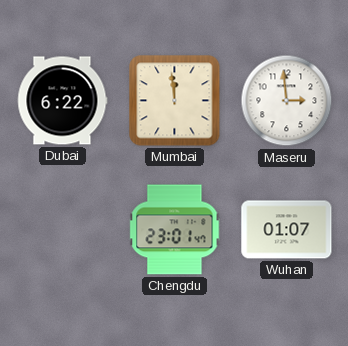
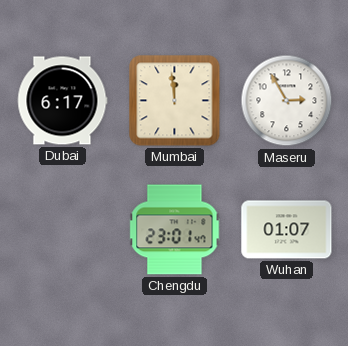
Dubai: 6:22 -> 6:17 (62, 101)
Maseru: 2:59 -> 2:55 (287, 101)
